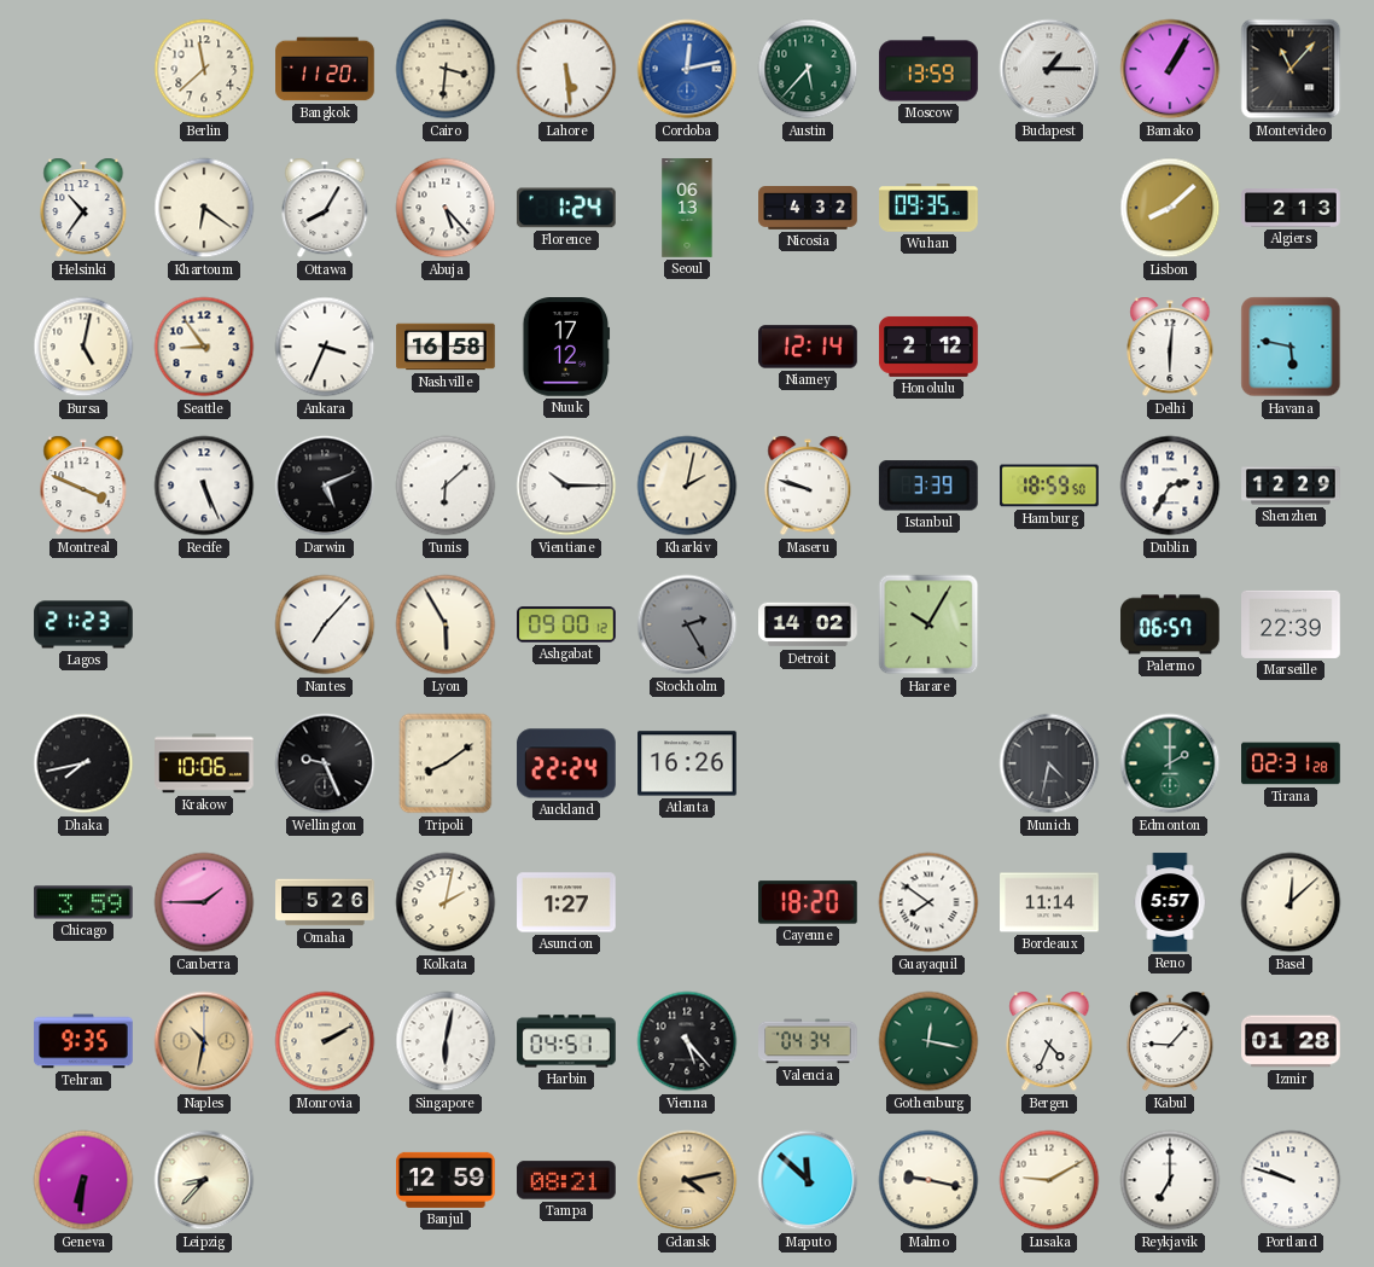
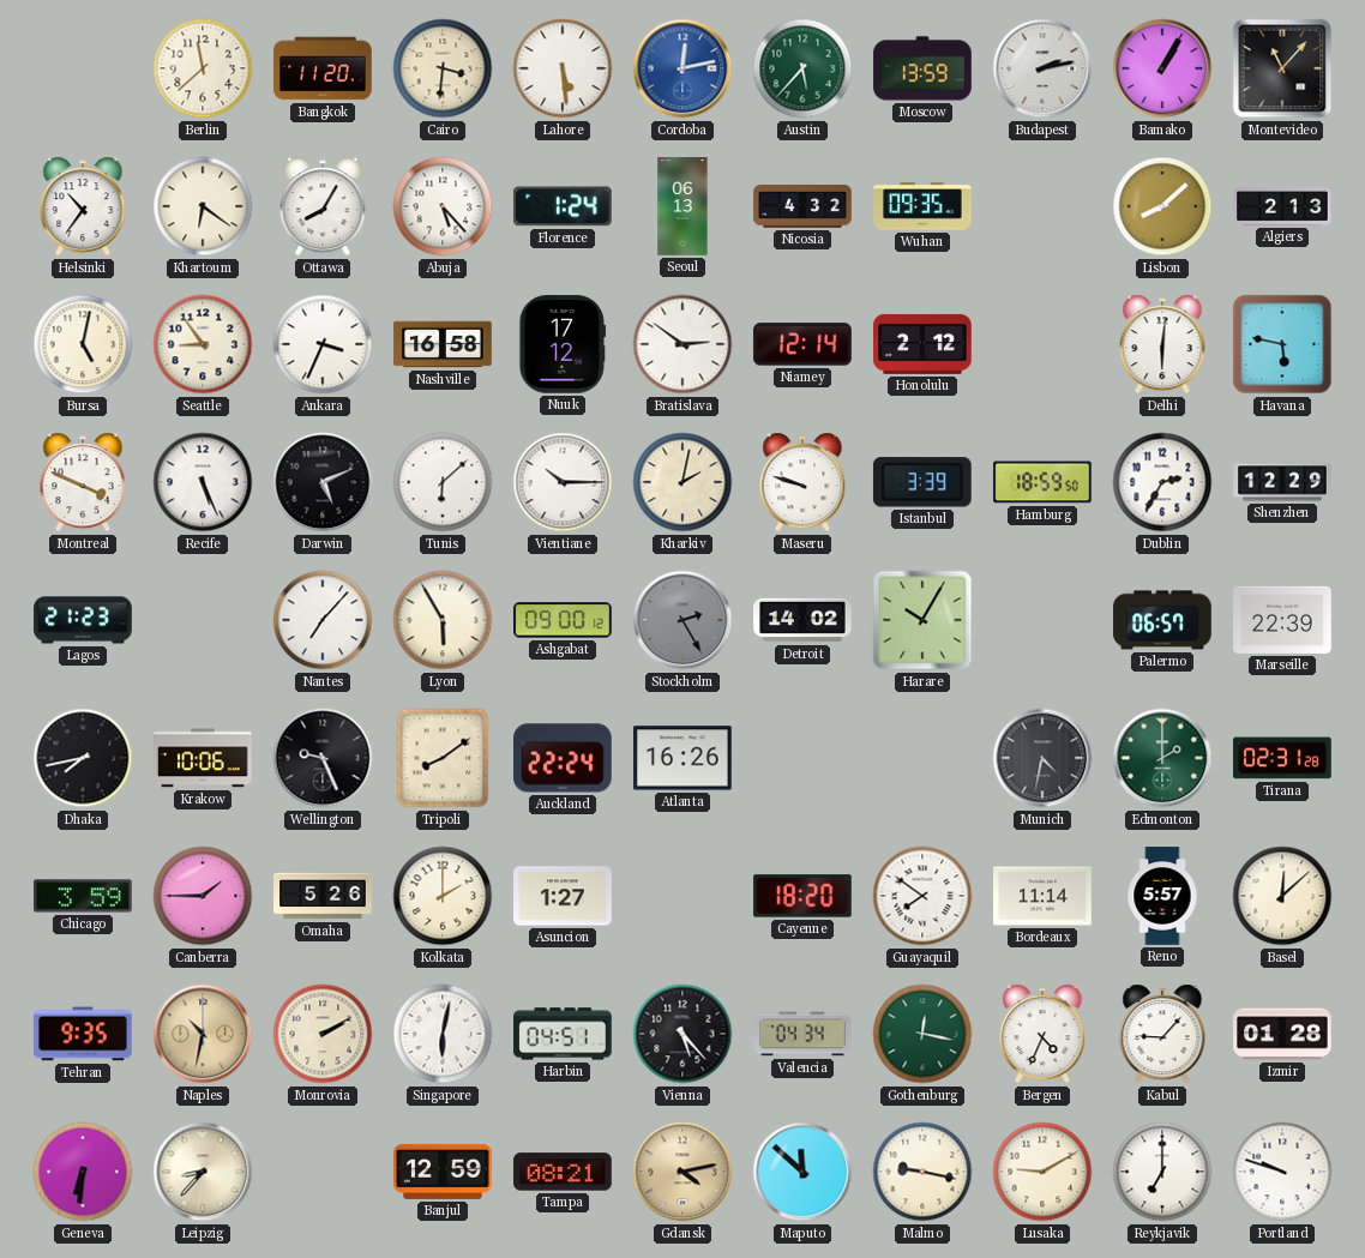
Budapest: 1:15 -> 2:13 (1042, 68)
Bratislava: none -> 2:51 (682, 344)
Kolkata: 2:02 -> 2:00 (443, 896)
